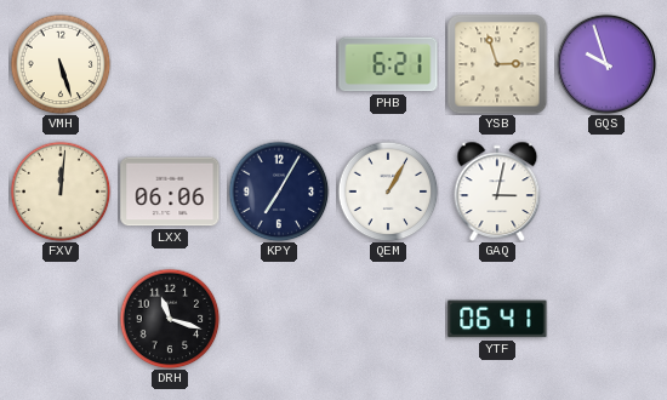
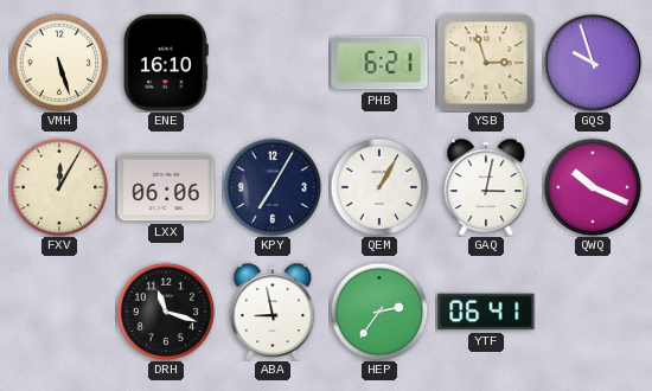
ENE: none -> 16:10 (166, 63)
FXV: 12:01 -> 12:05 (59, 187)
QWQ: none -> 10:19 (593, 187)
ABA: none -> 8:58 (273, 312)
HEP: none -> 2:36 (379, 312)
